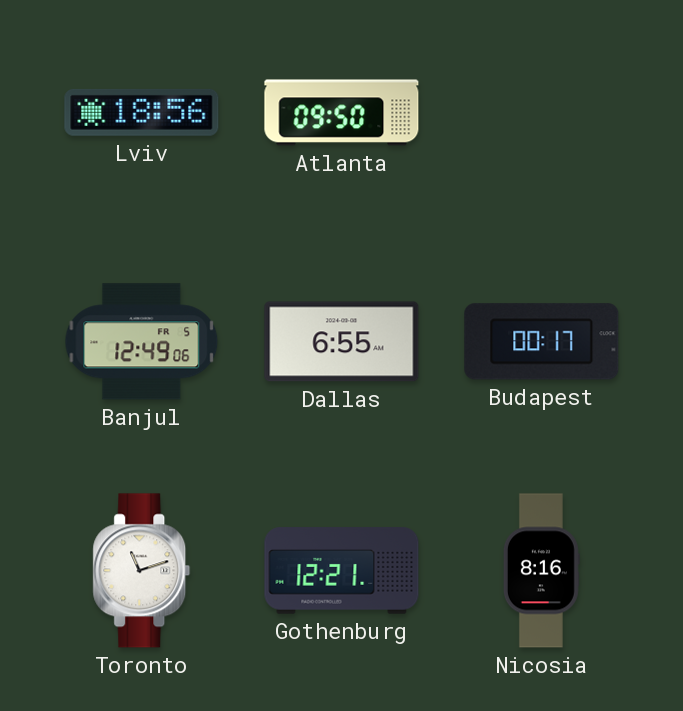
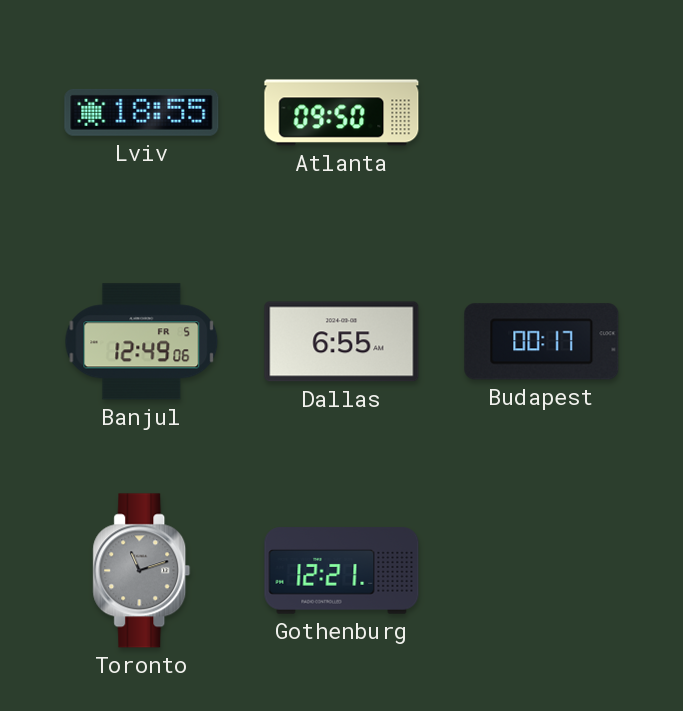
Lviv: 18:56 -> 18:55 (142, 112)
Toronto dial: white -> grey (142, 571)
Nicosia: 8:16 -> none (541, 571)
